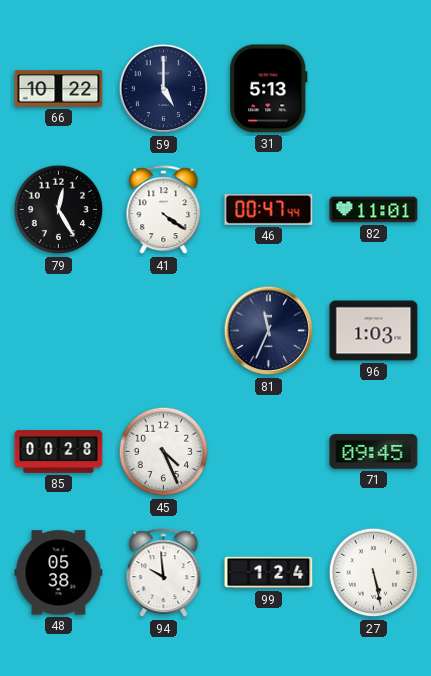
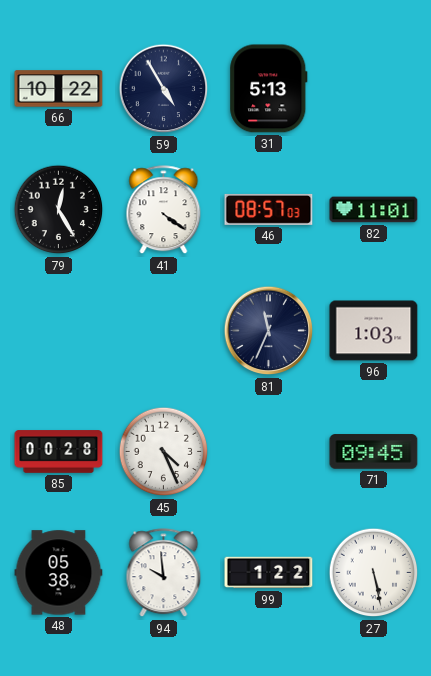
59: 5:00 -> 4:55 (164, 89)
46: 00:47 -> 08:57 (269, 209)
99: 1:24 -> 1:22 (269, 573)
